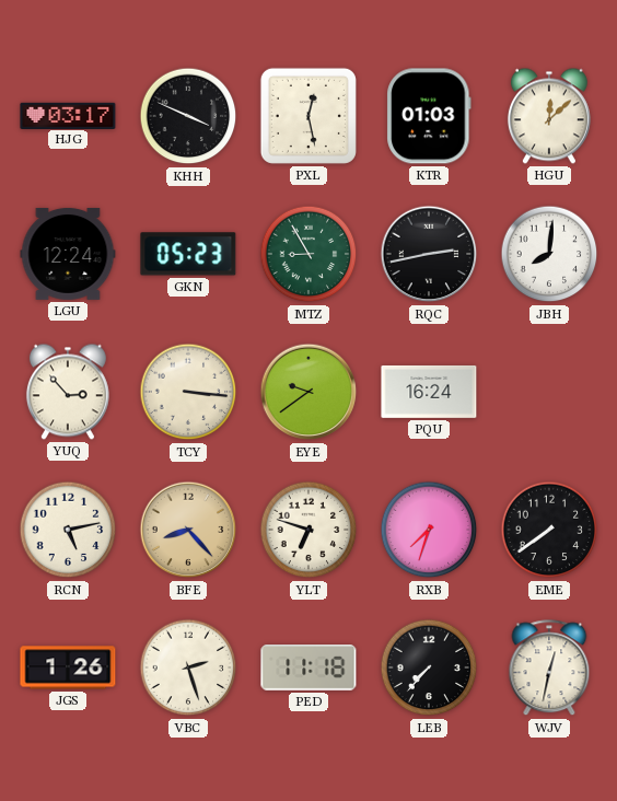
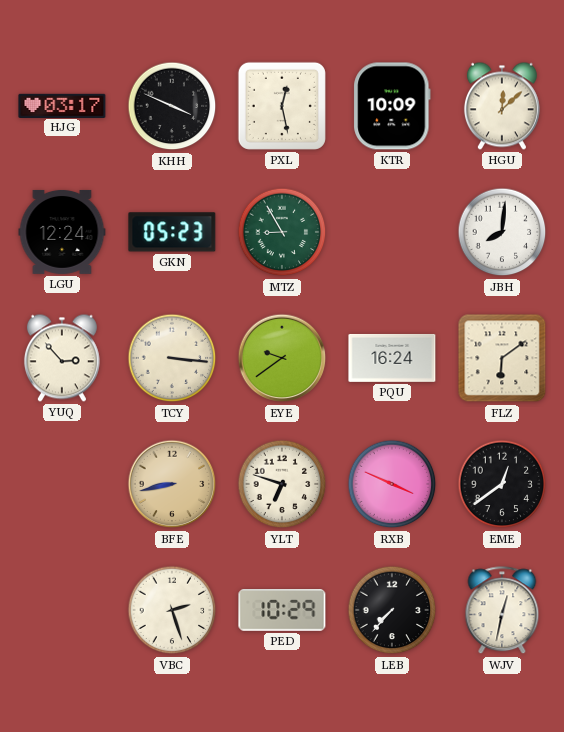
KTR: 01:03 -> 10:09 (392, 106)
RQC: 2:43 -> none (429, 254)
FLZ: none -> 6:09 (502, 358)
RCN: 5:13 -> none (68, 530)
BFE: 8:23 -> 8:43 (172, 484)
RXB: 7:33 -> 3:49 (392, 484)
EME: 7:39 -> 12:39 (502, 484)
JGS: 1:26 -> none (68, 667)
PED: 11:18 -> 10:29 (282, 610)
